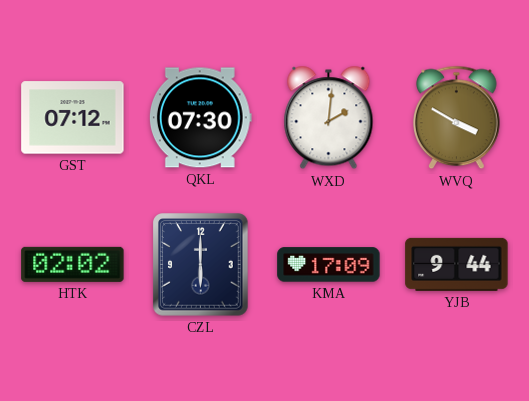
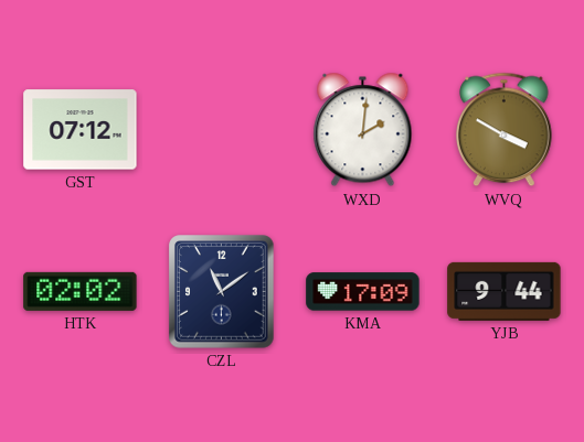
QKL: 07:30 -> none (200, 118)
CZL: 6:00 -> 11:09 (222, 292)
